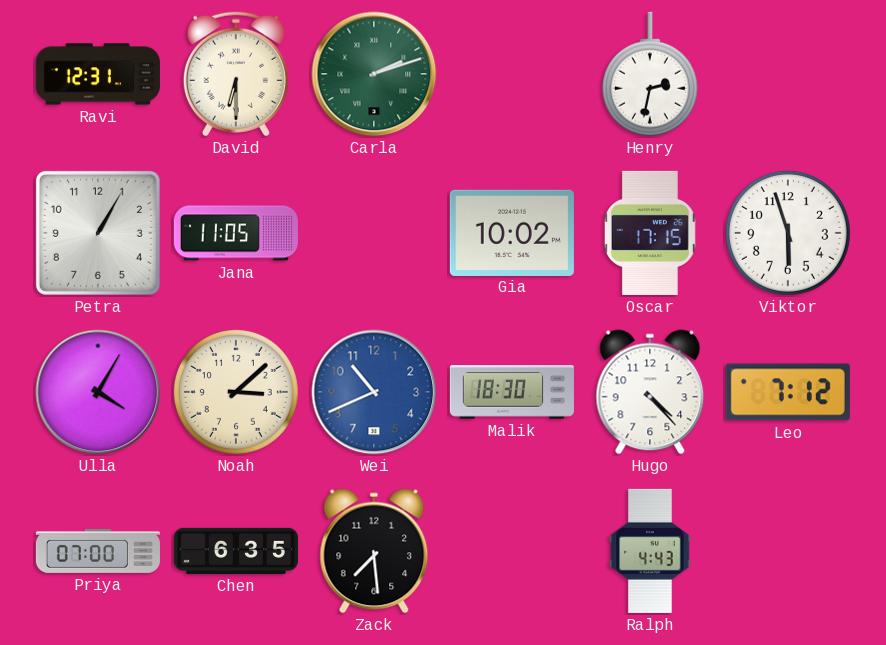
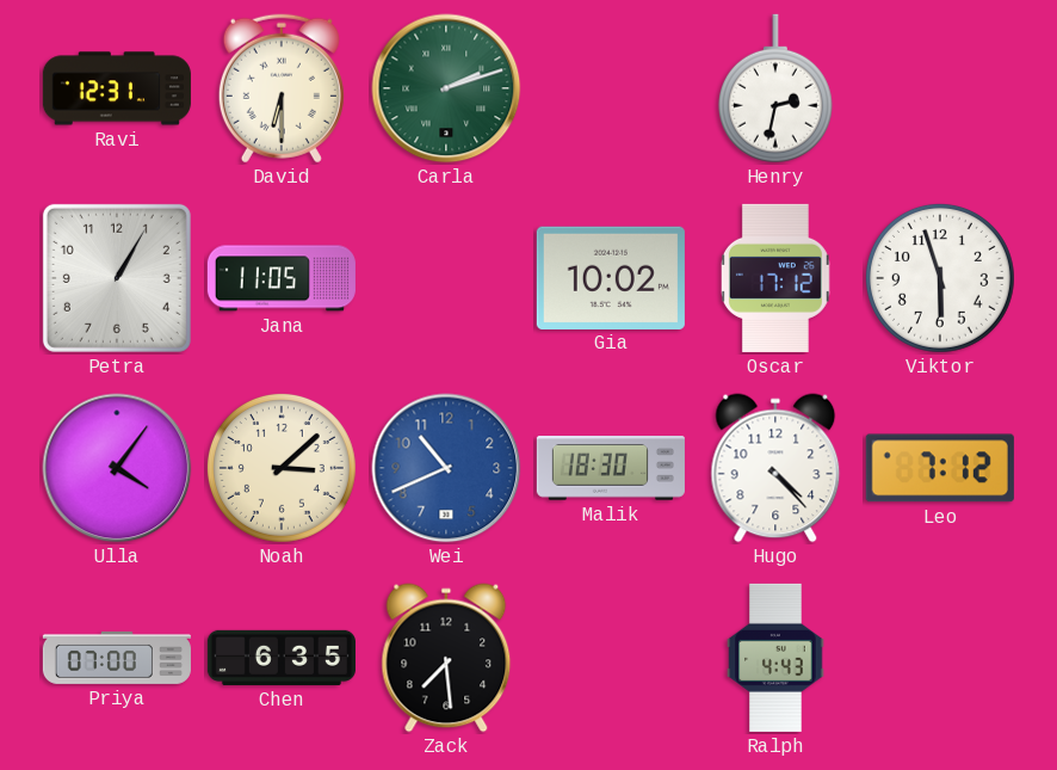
Oscar: 17:15 -> 17:12 (775, 278)
Ulla: 4:05 -> 4:06 (117, 468)
